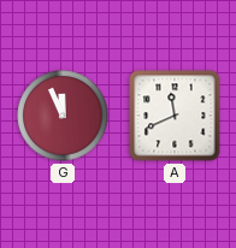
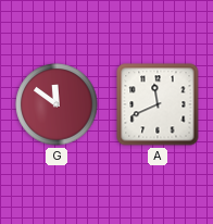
G: 11:56 -> 11:51 (57, 104)
